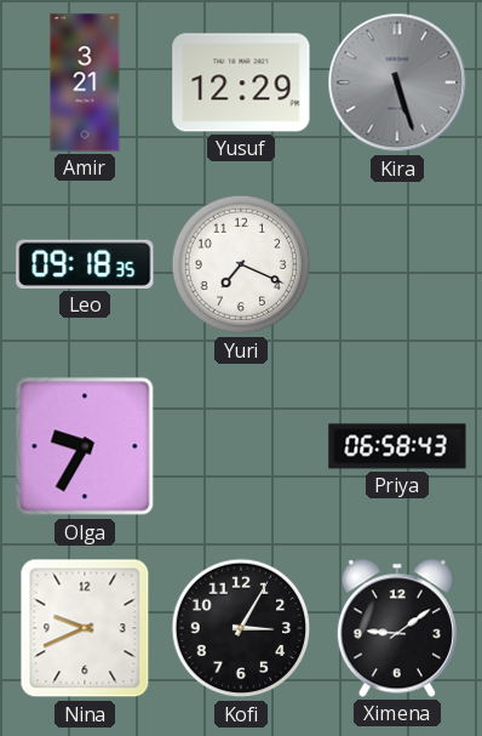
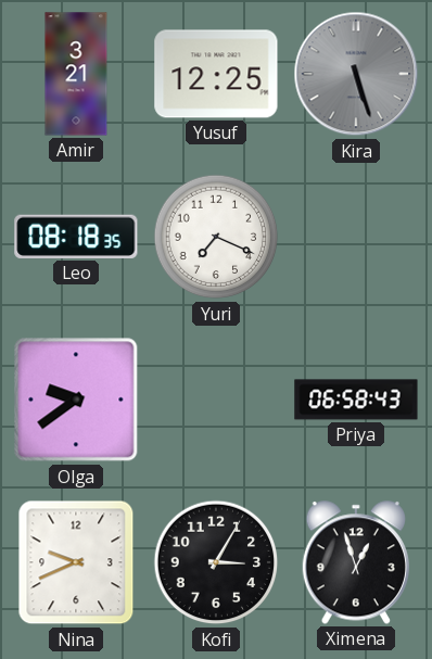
Yusuf: 12:29 -> 12:25 (216, 74)
Leo: 09:18 -> 08:18 (76, 237)
Olga: 9:35 -> 9:39 (76, 400)
Ximena: 9:09 -> 12:57 (356, 562)
